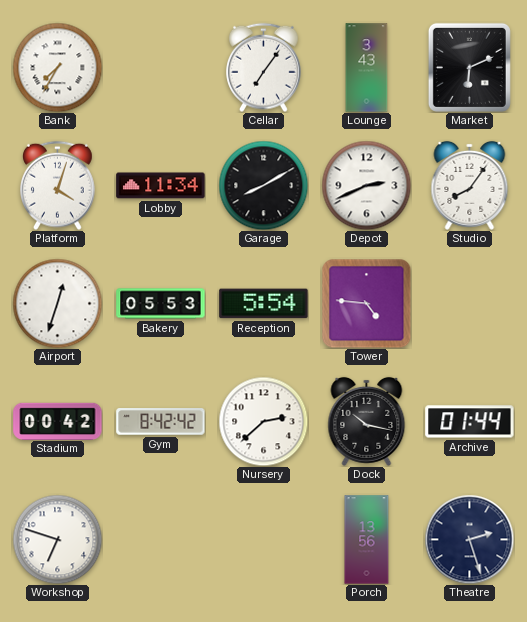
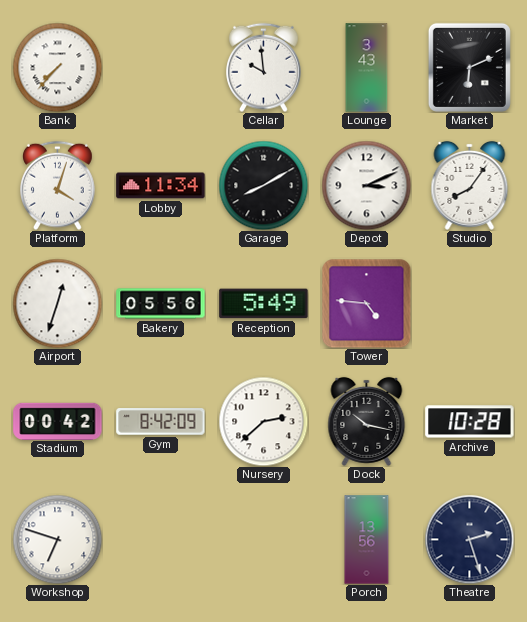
Bank: 7:35 -> 7:37 (57, 67)
Cellar: 7:06 -> 9:59 (264, 67)
Depot: 2:41 -> 3:11 (366, 185)
Bakery: 05:53 -> 05:56 (161, 304)
Reception: 5:54 -> 5:49 (264, 304)
Gym: 8:42:42 -> 8:42:09 (161, 422)
Archive: 01:44 -> 10:28 (470, 422)
